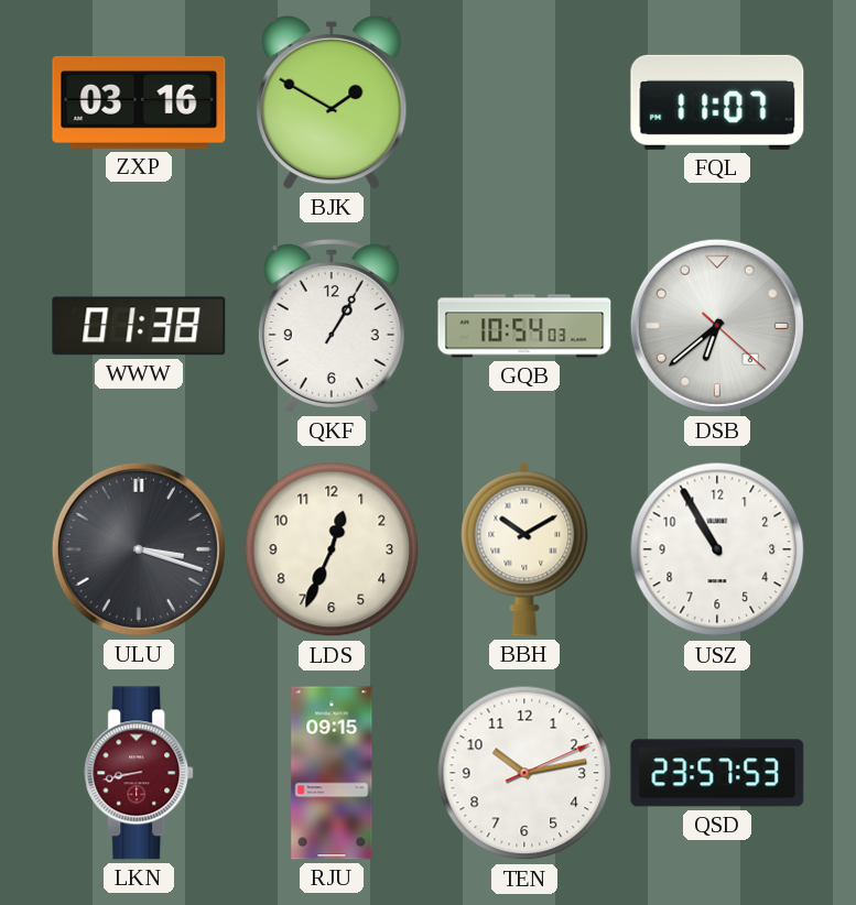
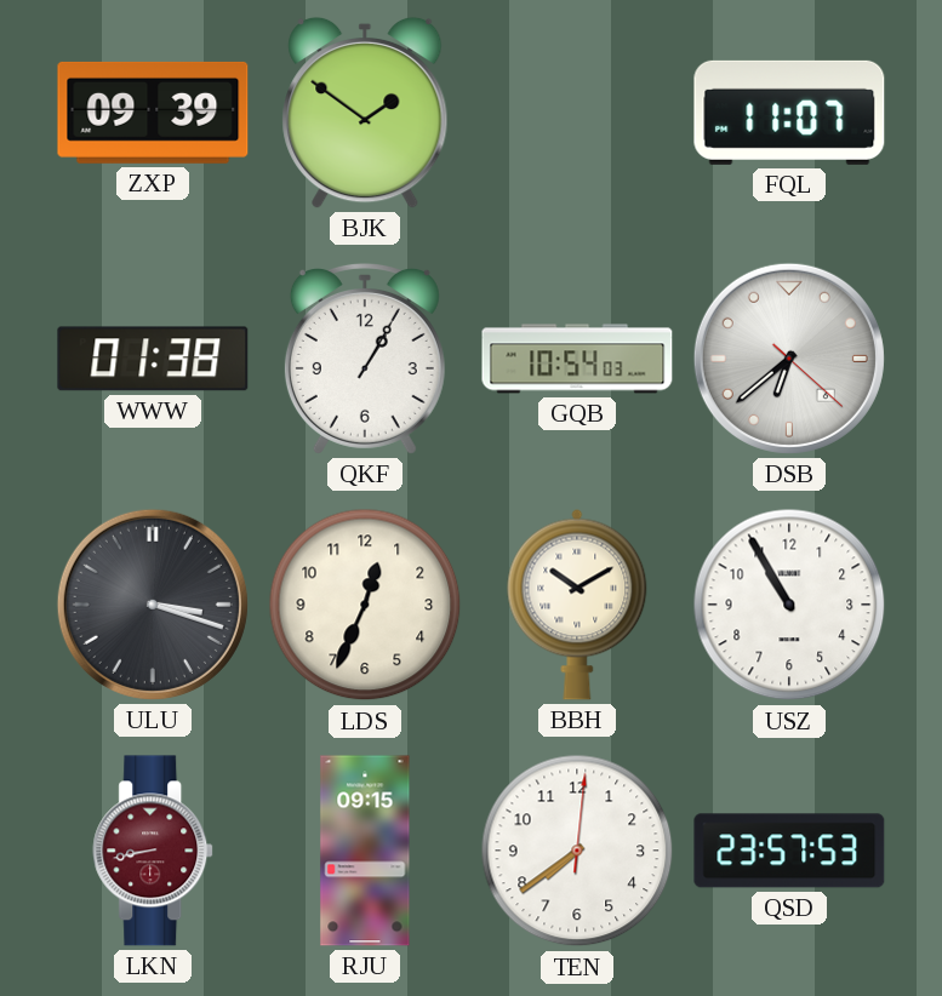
ZXP: 03:16 -> 09:39 (153, 113)
BJK: 1:50 -> 1:51 (365, 113)
TEN: 10:13 -> 7:39 (577, 851)
